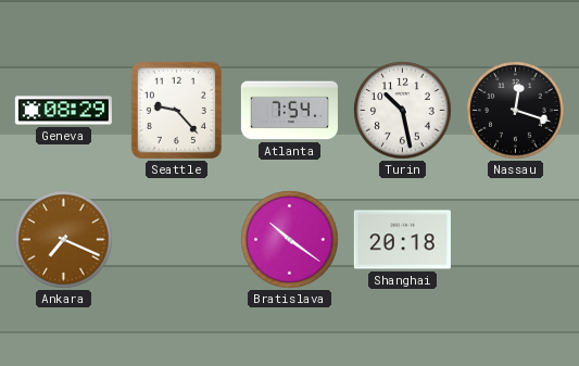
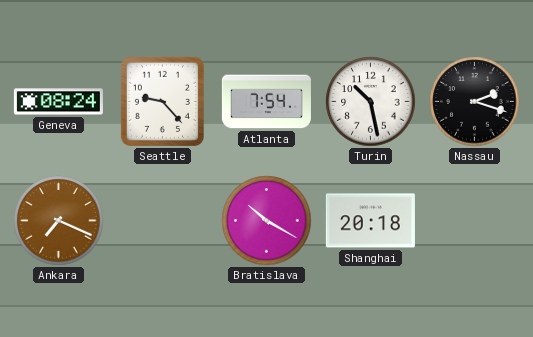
Geneva: 08:29 -> 08:24 (58, 102)
Nassau: 12:18 -> 2:18 (475, 102)
Bratislava: 10:21 -> 10:20 (267, 221)
